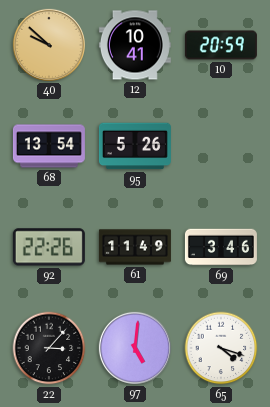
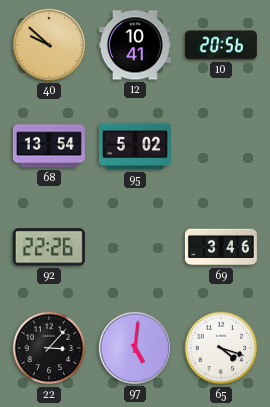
10: 20:59 -> 20:56 (221, 45)
95: 5:26 -> 5:02 (135, 146)
61: 11:49 -> none (135, 247)
